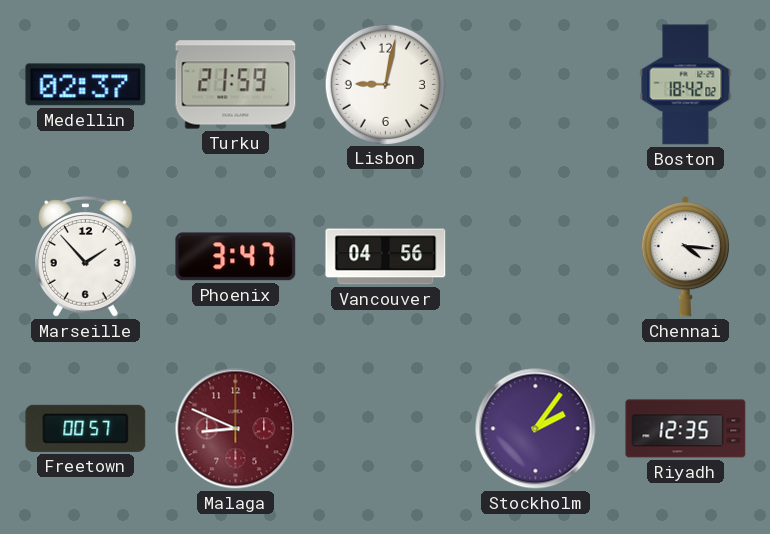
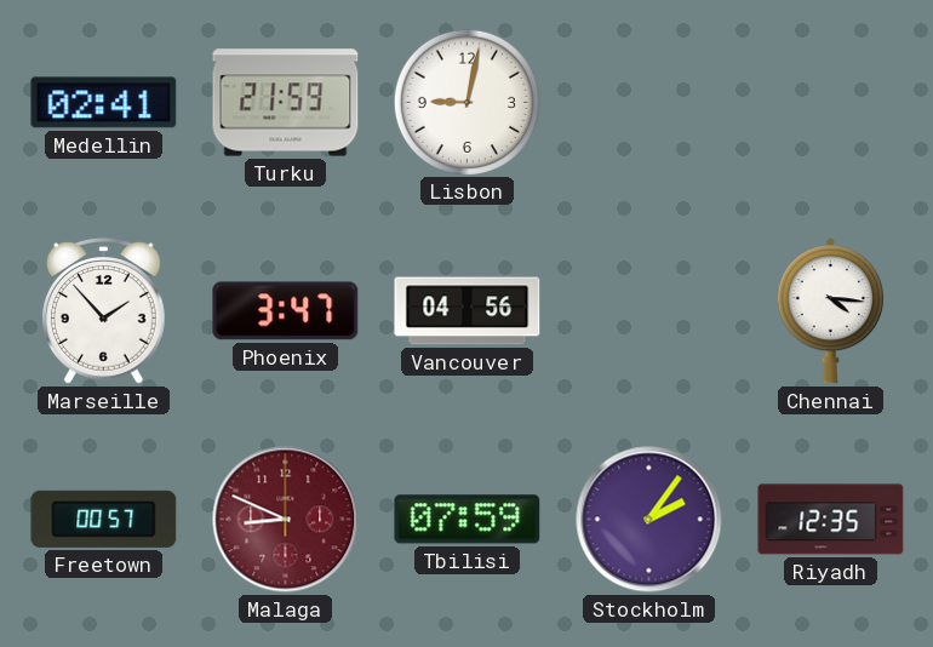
Medellin: 02:37 -> 02:41 (104, 103)
Boston: 18:42 -> none (686, 85)
Tbilisi: none -> 07:59 (468, 520)
